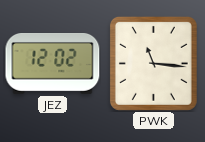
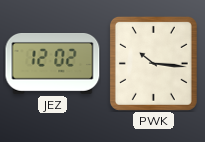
PWK: 11:16 -> 10:16 (153, 63)
